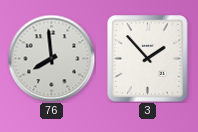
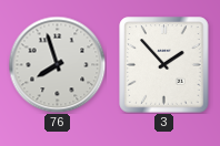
76: 7:59 -> 7:57 (57, 64)
